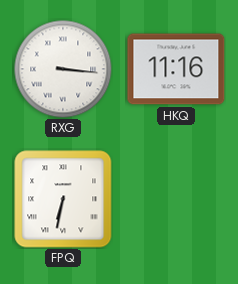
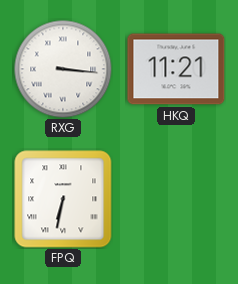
HKQ: 11:16 -> 11:21 (176, 69)
